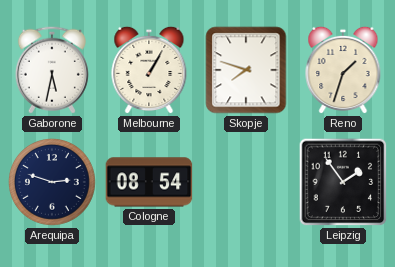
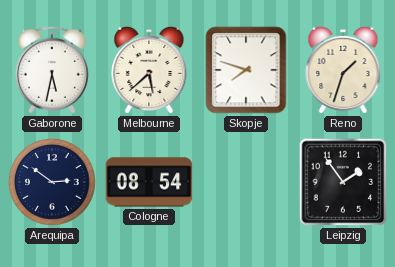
Melbourne: 1:05 -> 5:38 (149, 70)
Arequipa: 2:48 -> 2:51 (53, 183)
